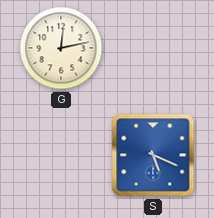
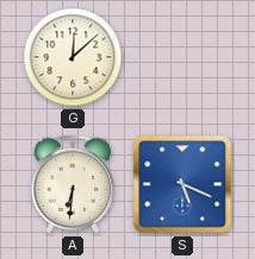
G: 12:13 -> 12:08 (73, 57)
A: none -> 6:31 (73, 184)
